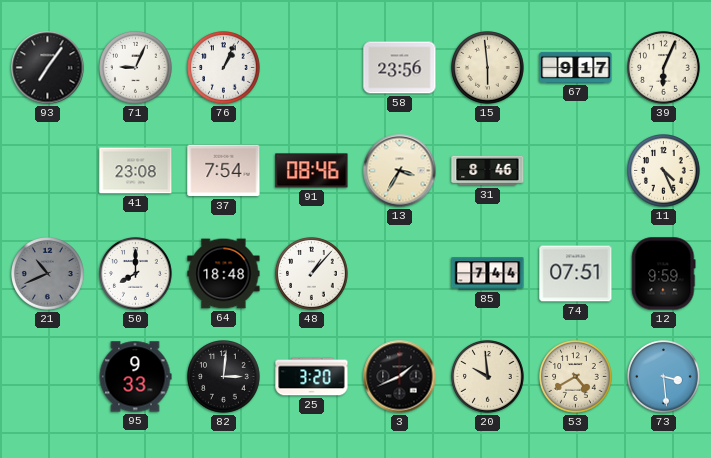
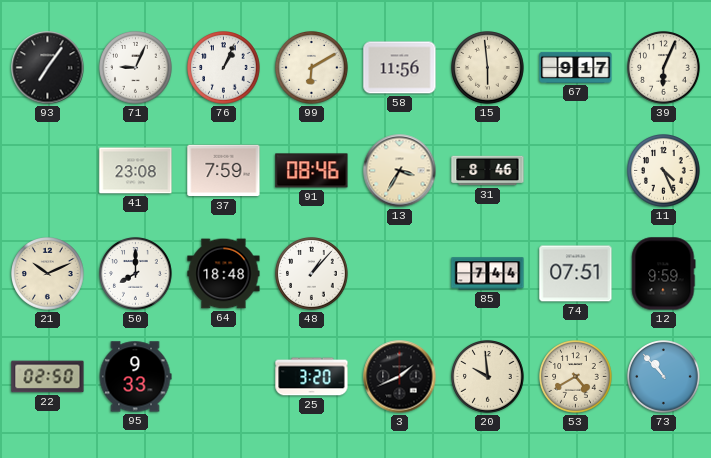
99: none -> 6:10 (312, 68)
58: 23:56 -> 11:56 (400, 68)
37: 7:54 -> 7:59 (224, 171)
21: 10:41 -> 10:11 (48, 274)
21 dial: grey -> cream (48, 274)
22: none -> 02:50 (48, 377)
82: 3:01 -> none (224, 377)
73: 3:29 -> 10:53 (664, 377)
